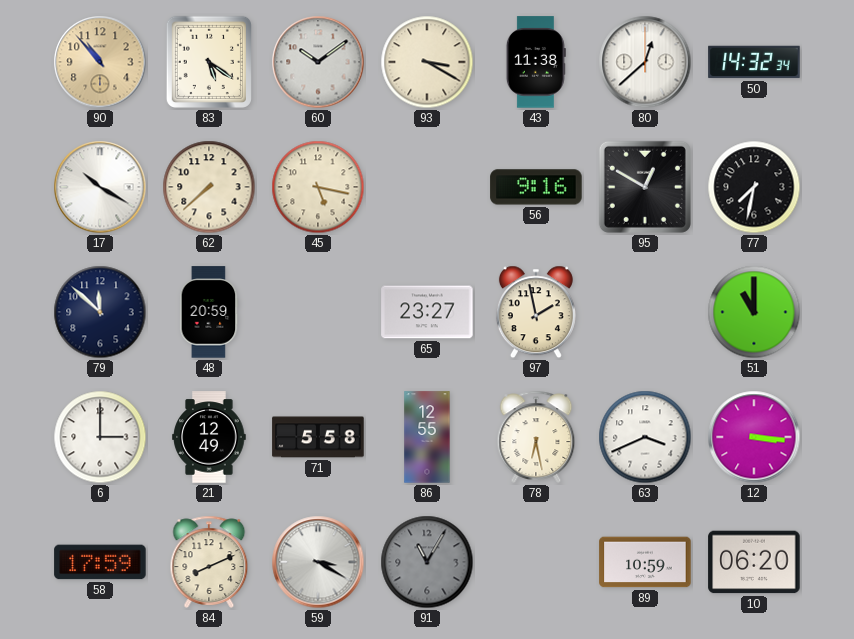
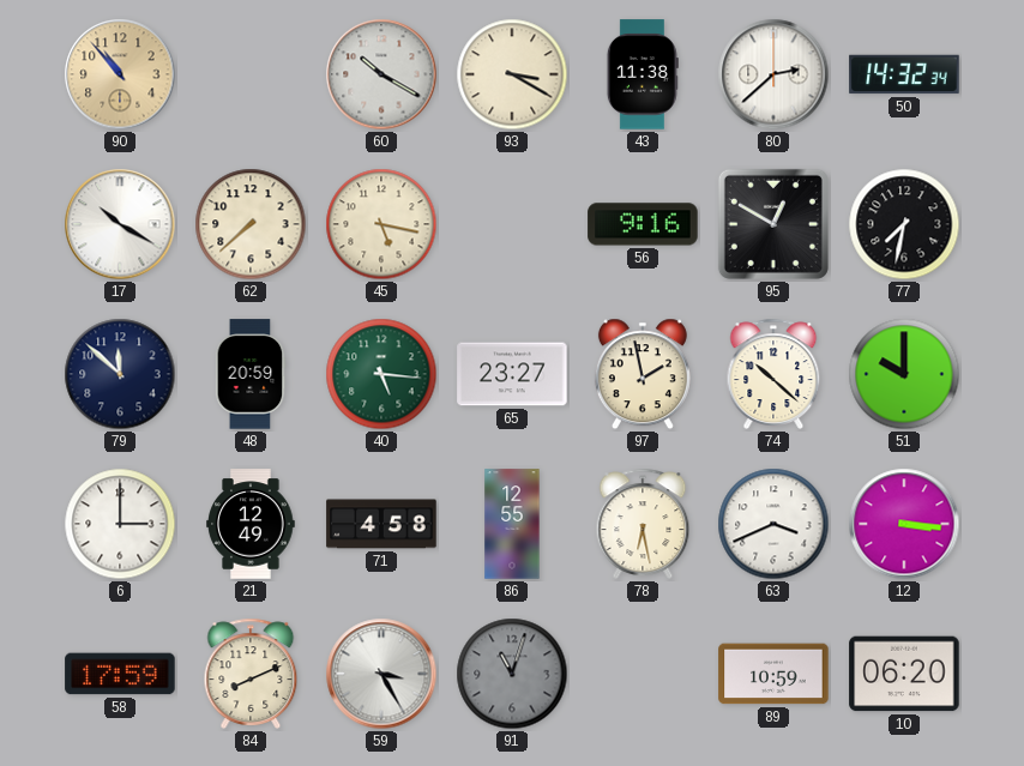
83: 5:21 -> none (209, 62)
60: 10:09 -> 10:20 (381, 74)
80: 12:38 -> 2:38 (773, 74)
40: none -> 5:16 (381, 374)
74: none -> 10:22 (773, 374)
51: 11:00 -> 10:00 (904, 374)
71: 5:58 -> 4:58 (381, 524)
59: 3:20 -> 3:25 (381, 674)
91: 11:05 -> 11:03 (512, 674)
